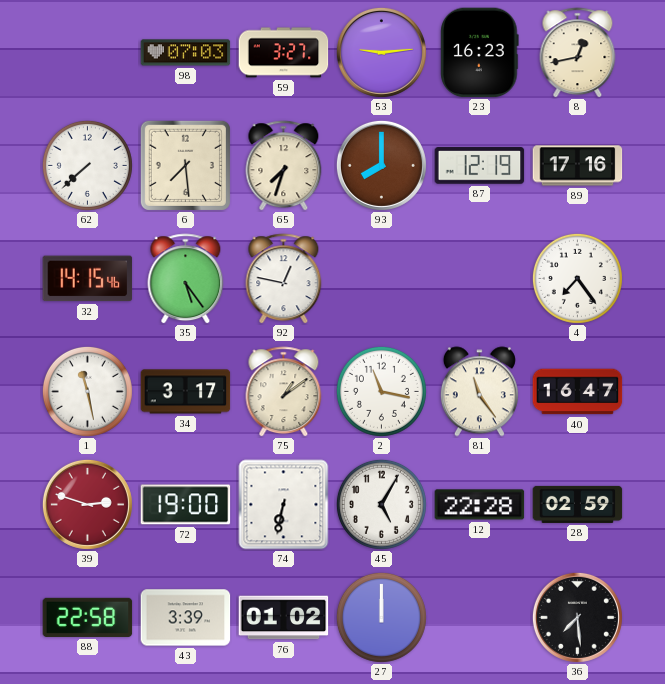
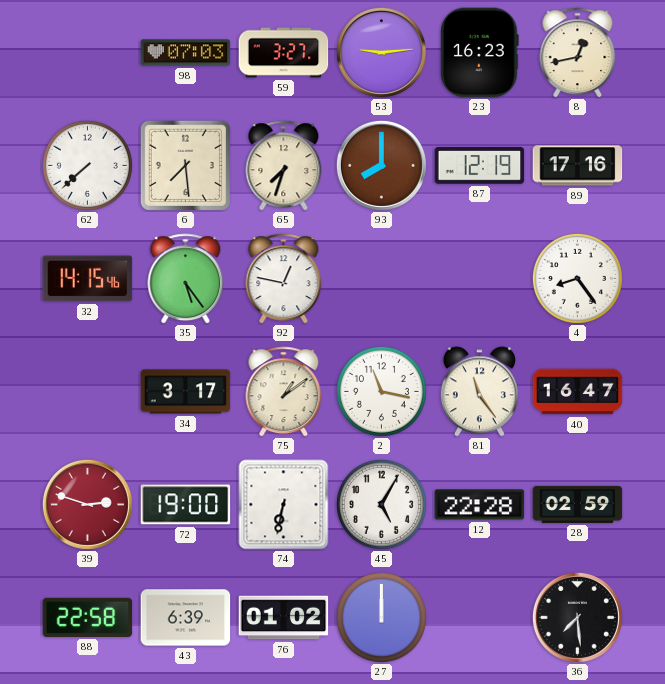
4: 7:24 -> 8:24 (577, 278)
1: 11:28 -> none (87, 391)
43: 3:39 -> 6:39 (186, 618)
